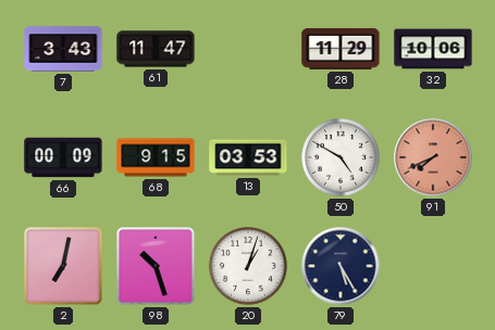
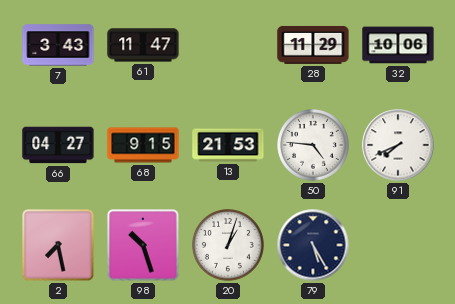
66: 00:09 -> 04:27 (58, 145)
13: 03:53 -> 21:53 (228, 145)
50: 4:50 -> 4:46 (313, 145)
91 dial: salmon -> white (398, 145)
2: 7:02 -> 7:28 (58, 245)
